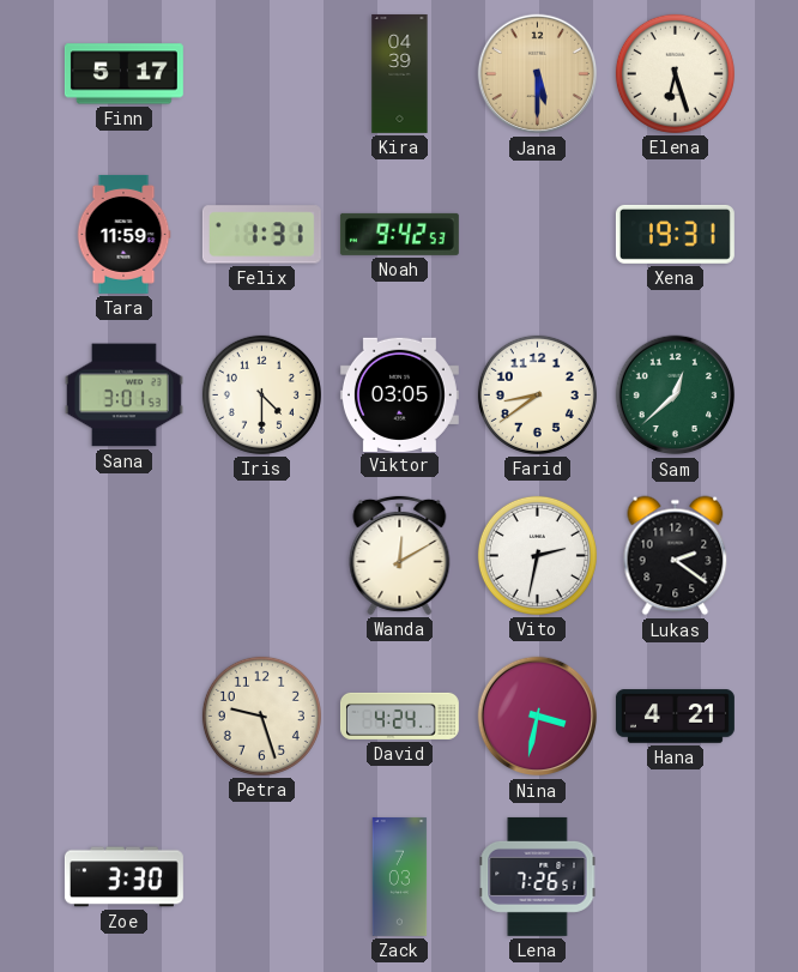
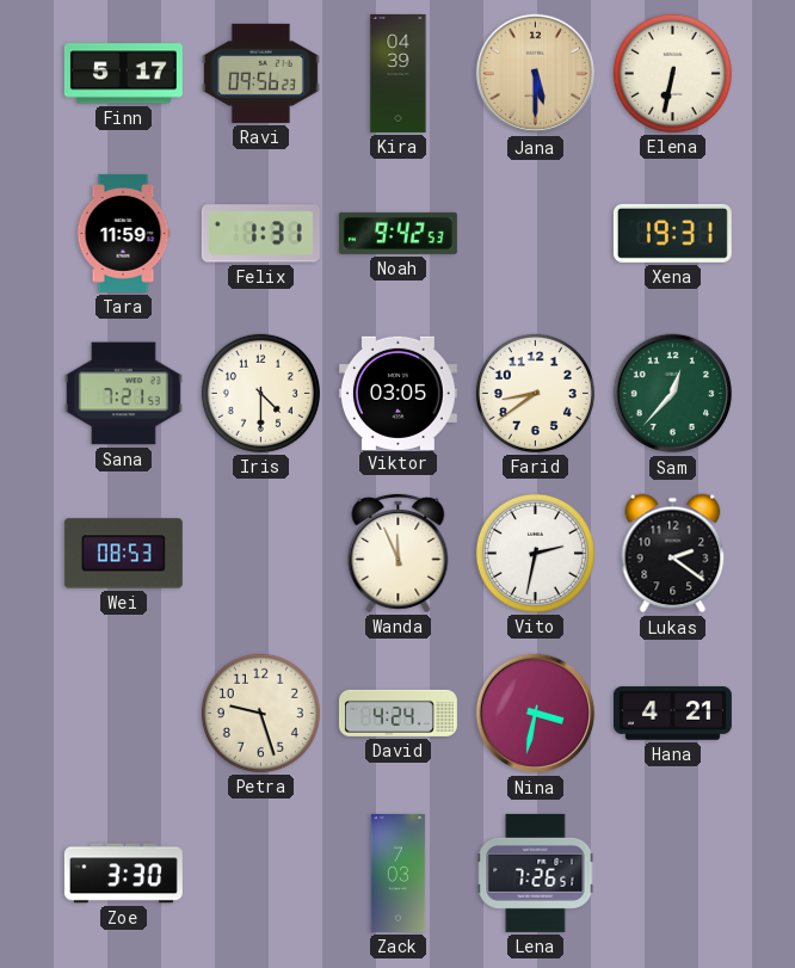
Ravi: none -> 09:56 (260, 73)
Elena: 6:27 -> 6:32 (672, 73)
Sana: 3:01 -> 7:21 (123, 394)
Sam: 12:38 -> 12:37 (673, 394)
Wei: none -> 08:53 (123, 554)
Wanda: 12:10 -> 11:56 (399, 553)
